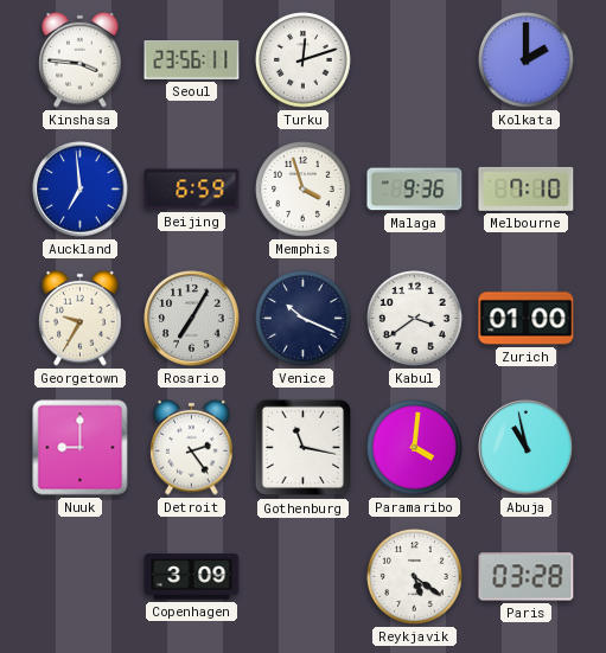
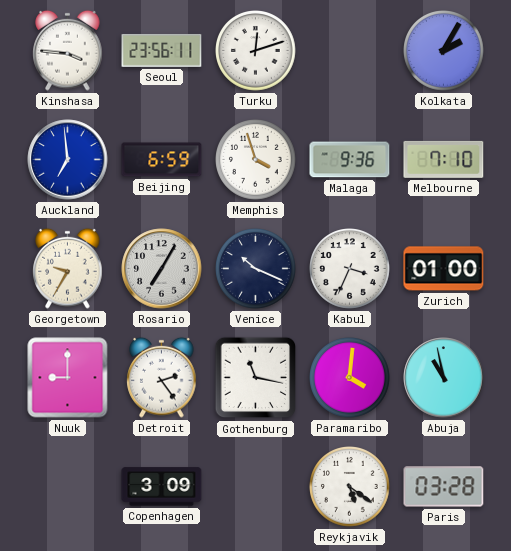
Kolkata: 2:00 -> 2:05 (444, 51)
Kabul: 3:39 -> 3:34 (350, 269)
